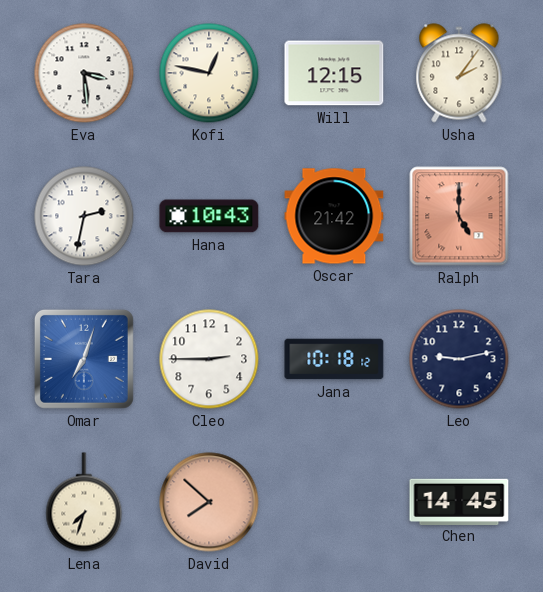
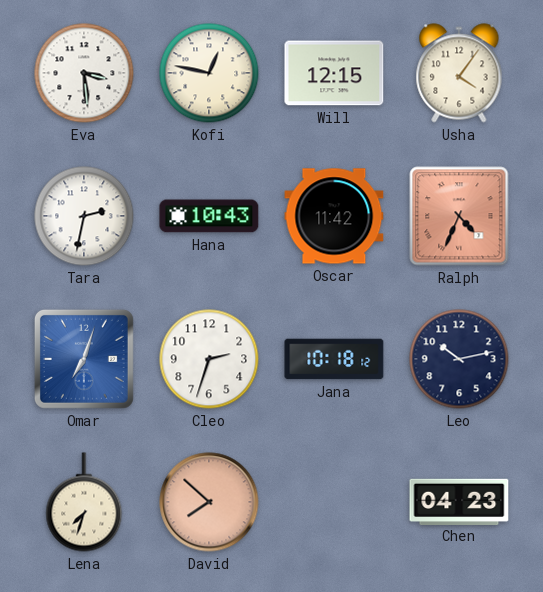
Usha: 2:06 -> 4:06 (459, 73)
Oscar: 21:42 -> 11:42 (334, 216)
Ralph: 5:00 -> 4:34 (459, 216)
Cleo: 2:45 -> 2:33 (209, 359)
Leo: 9:13 -> 10:13 (459, 359)
Chen: 14:45 -> 04:23 (459, 501)
